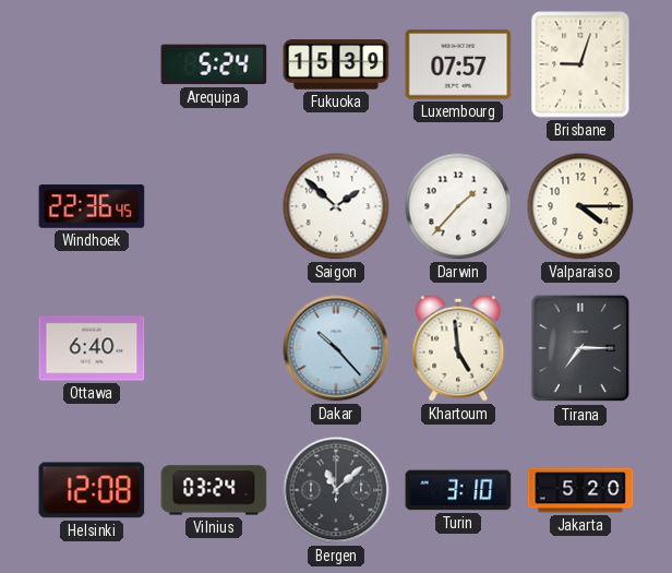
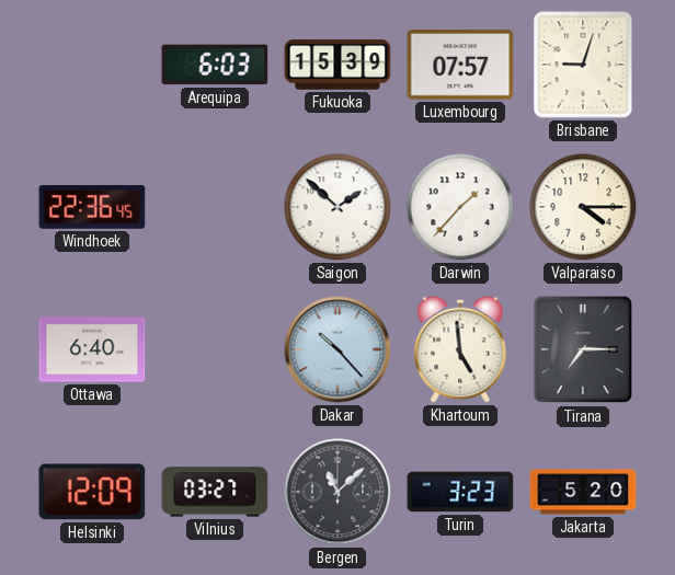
Arequipa: 5:24 -> 6:03 (215, 65)
Helsinki: 12:08 -> 12:09 (92, 492)
Vilnius: 03:24 -> 03:27 (215, 492)
Turin: 3:10 -> 3:23 (460, 492)
